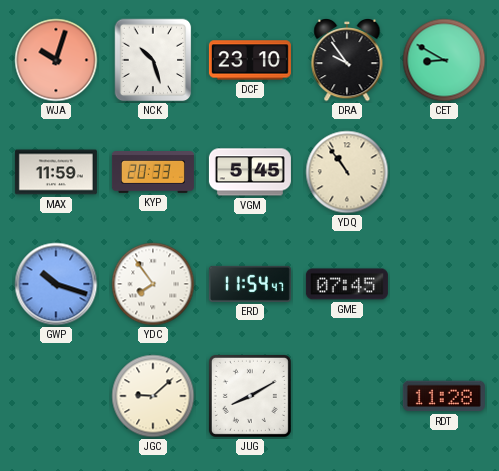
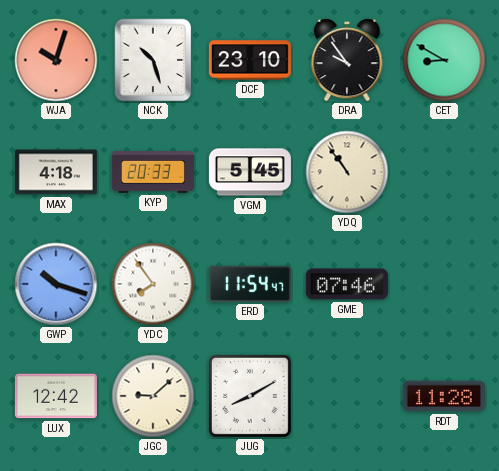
MAX: 11:59 -> 4:18 (56, 172)
GME: 07:45 -> 07:46 (347, 284)
LUX: none -> 12:42 (56, 396)
